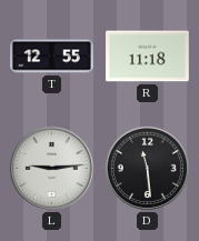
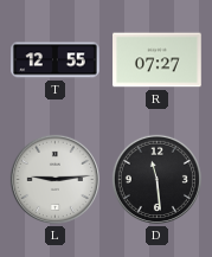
R: 11:18 -> 07:27 (158, 60)
